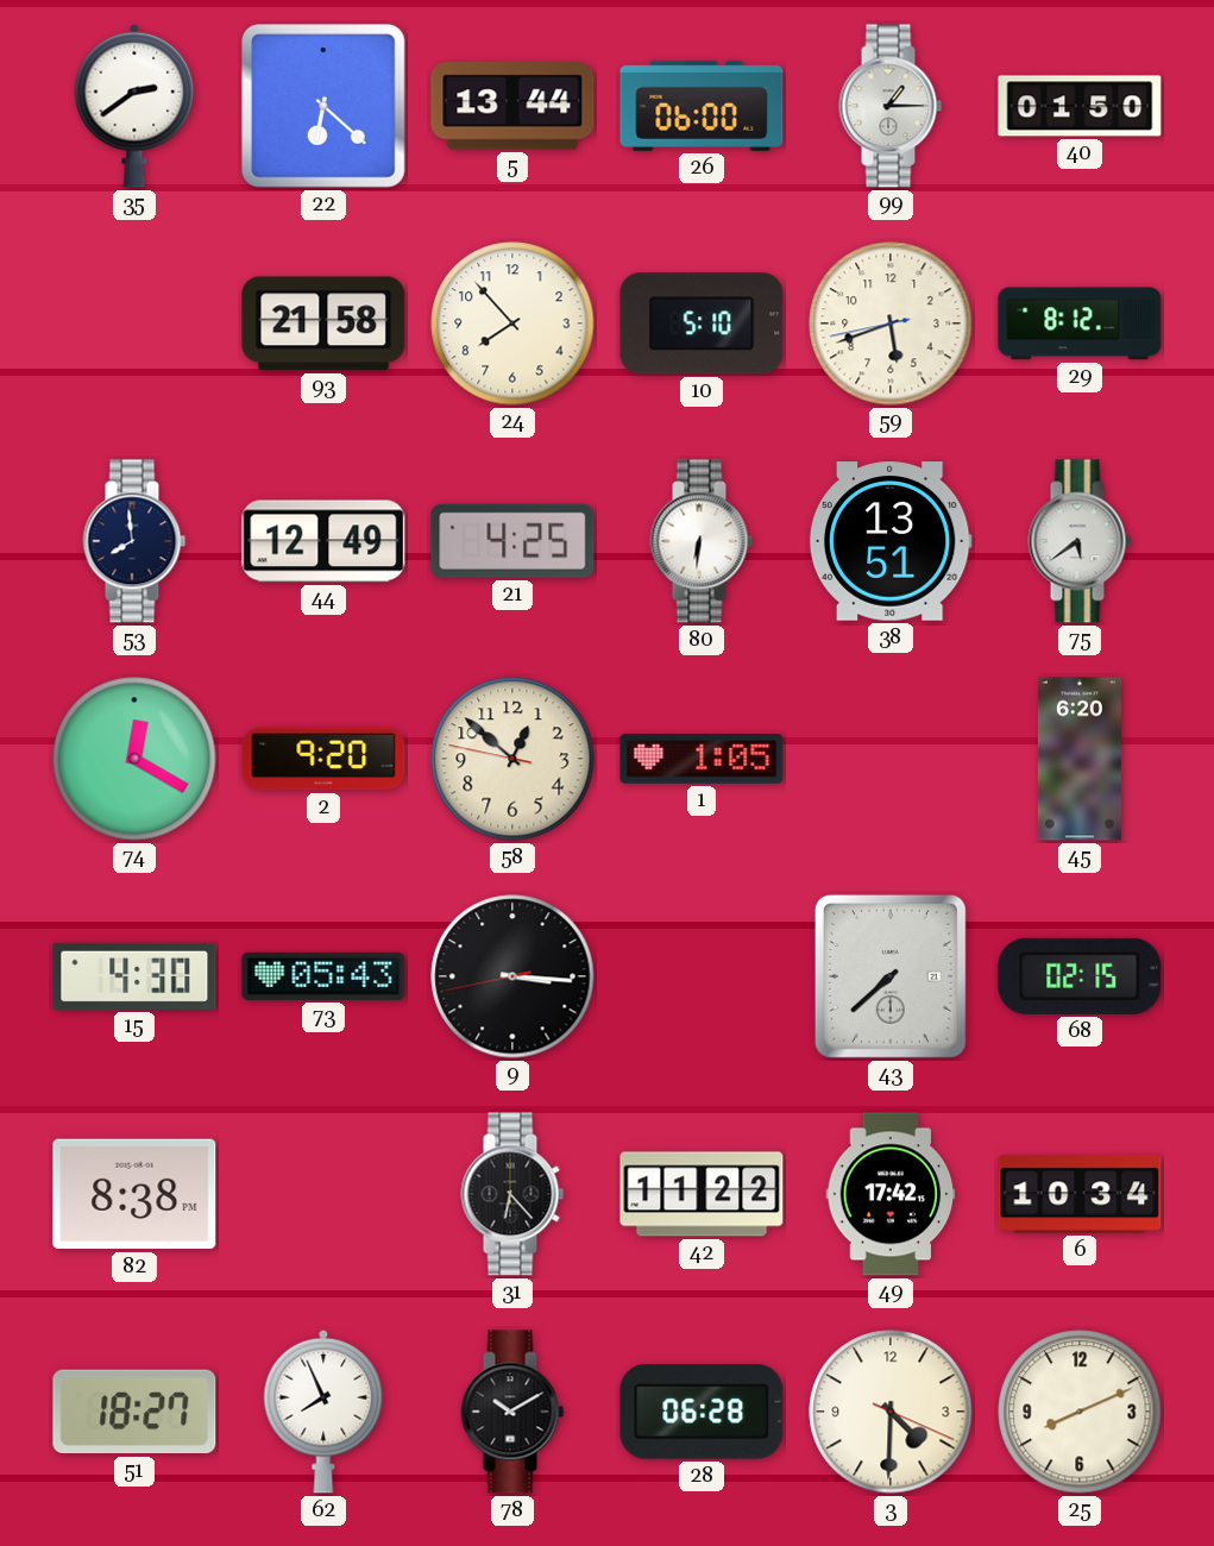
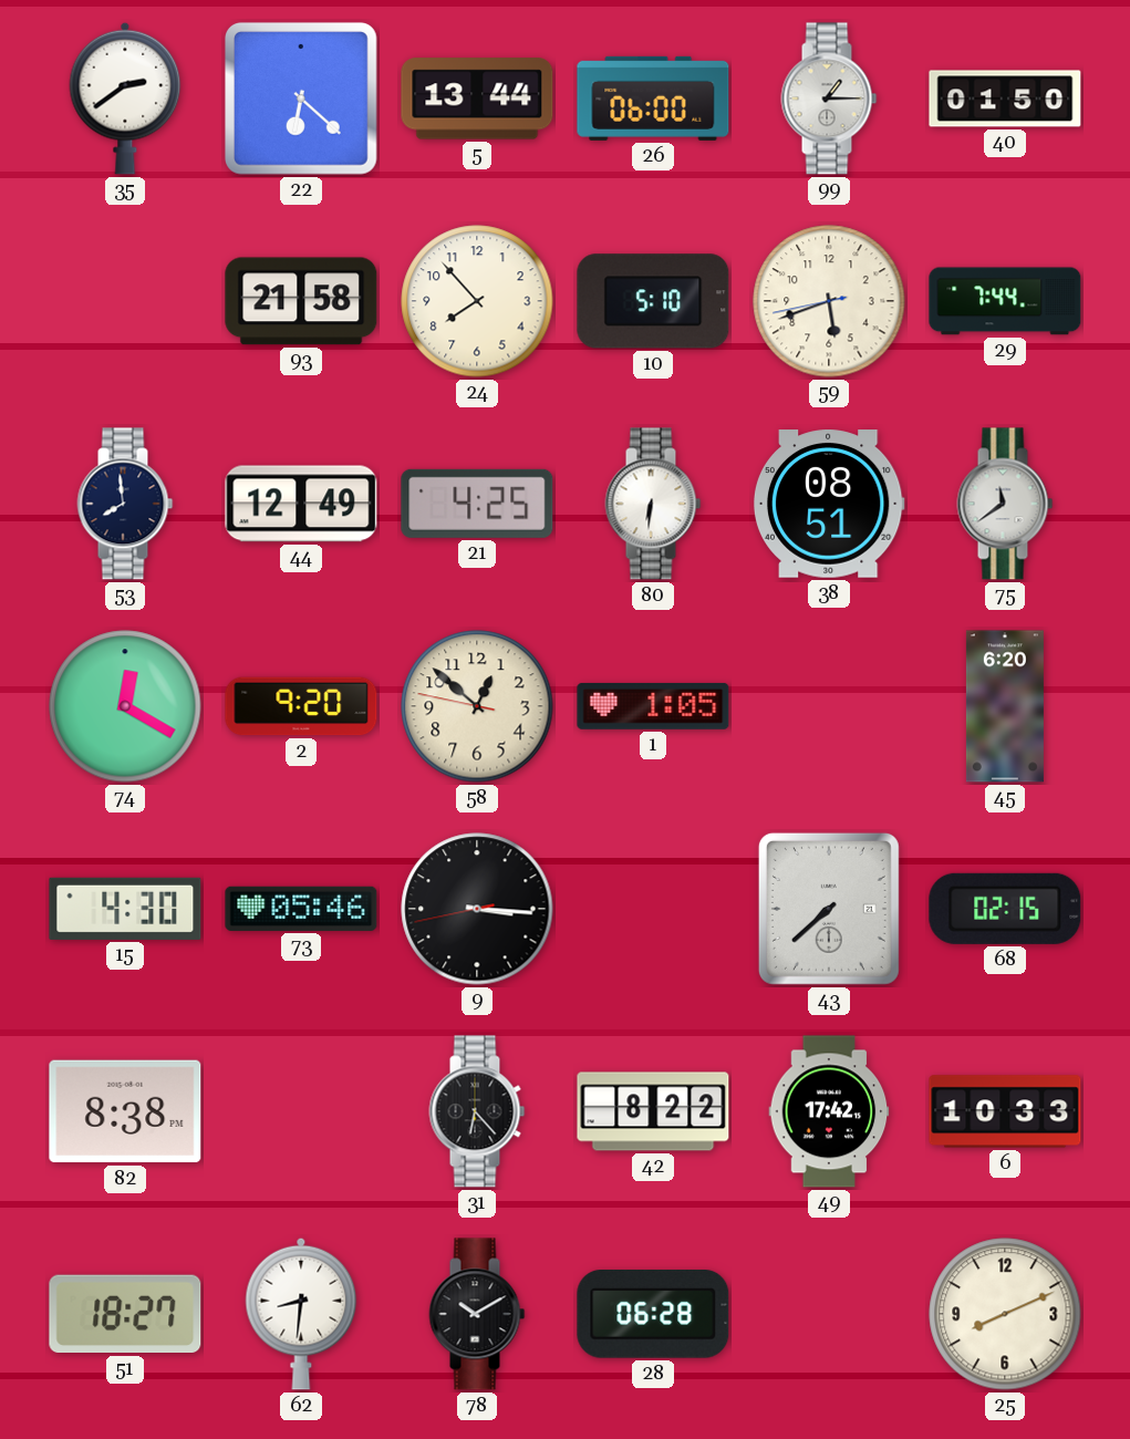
29: 8:12 -> 7:44 (1005, 301)
38: 13:51 -> 08:51 (829, 504)
75: 5:39 -> 11:39 (1005, 504)
73: 05:43 -> 05:46 (301, 909)
42: 11:22 -> 8:22 (653, 1111)
6: 10:34 -> 10:33 (1005, 1111)
62: 7:56 -> 8:31 (301, 1314)
3: 4:30 -> none (891, 1412)
